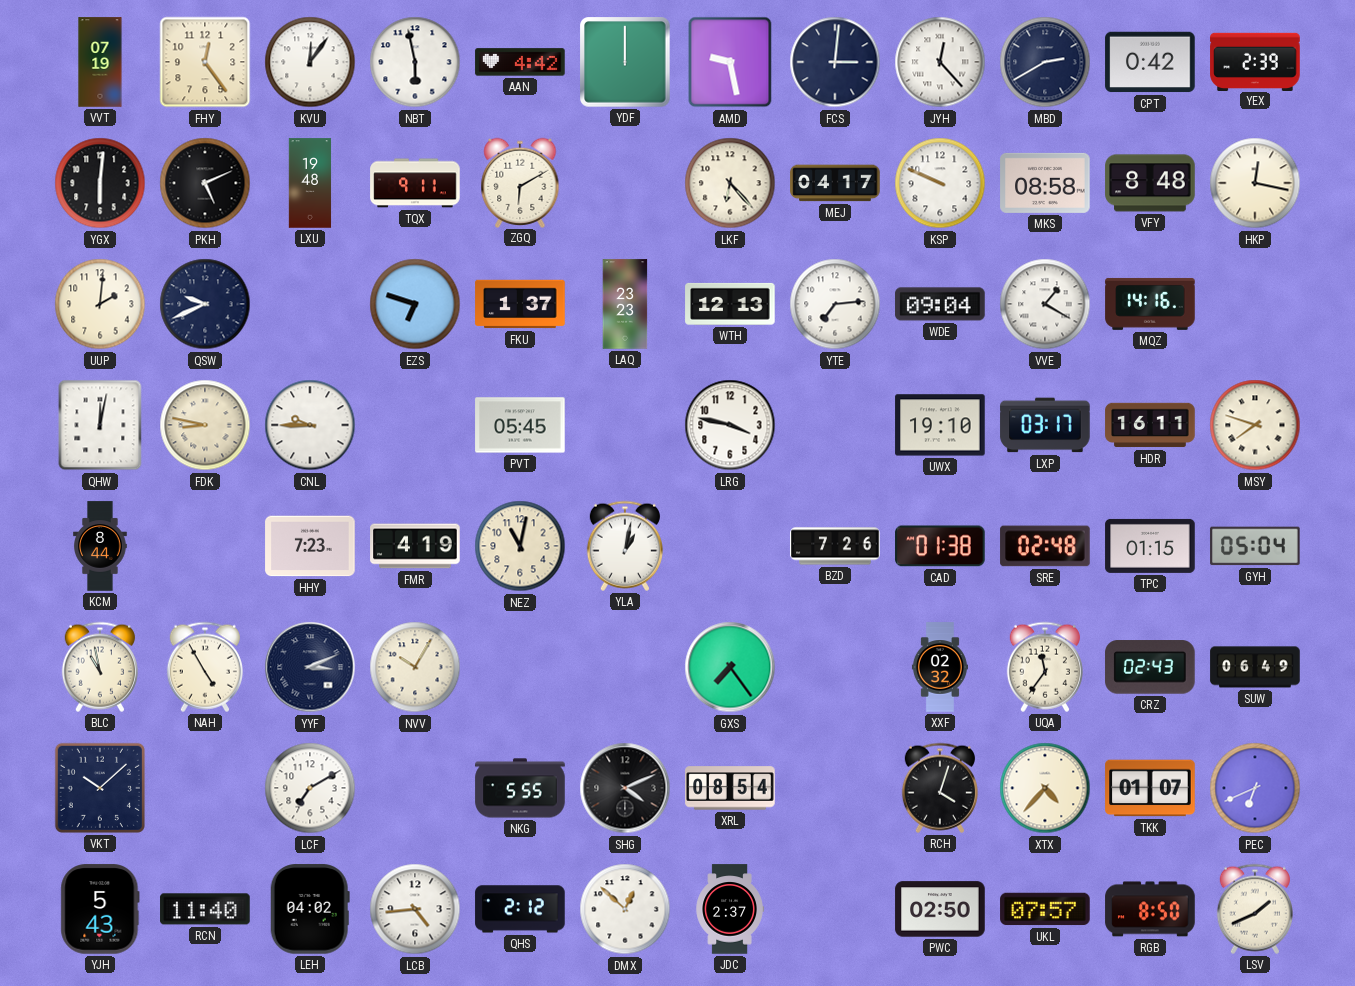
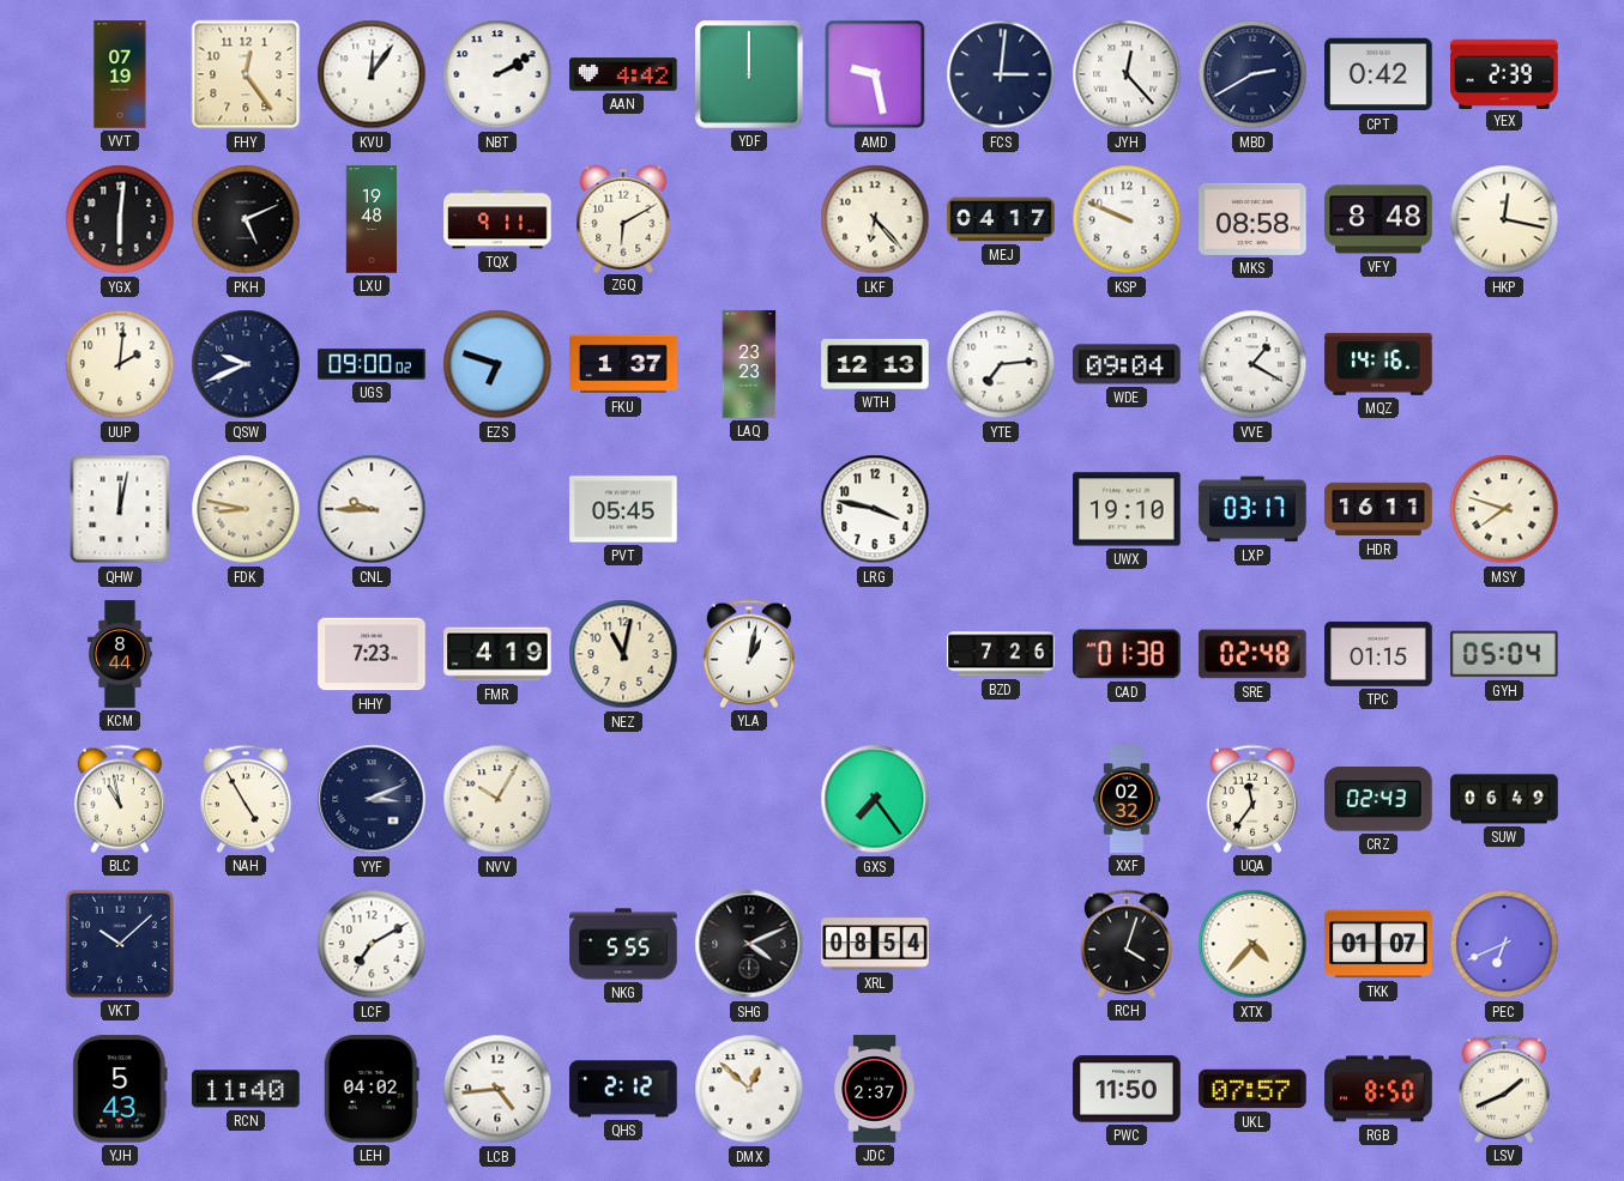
NBT: 5:58 -> 2:10 (497, 74)
UGS: none -> 09:00 (372, 364)
PWC: 02:50 -> 11:50 (1127, 1089)
